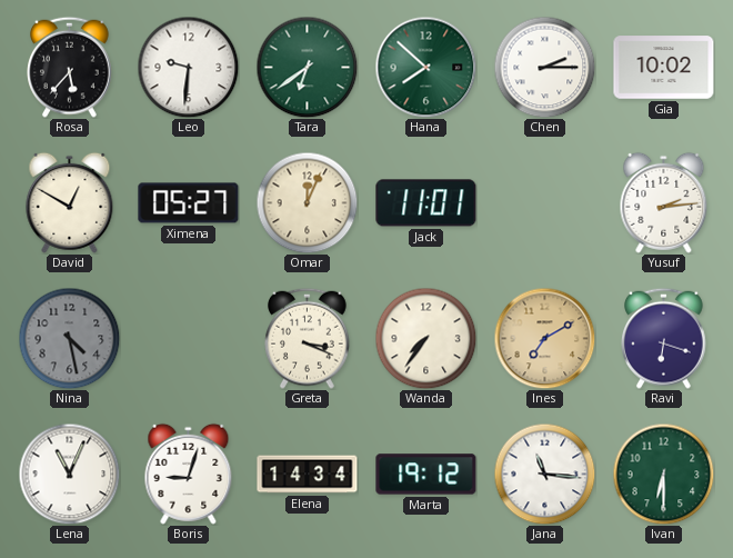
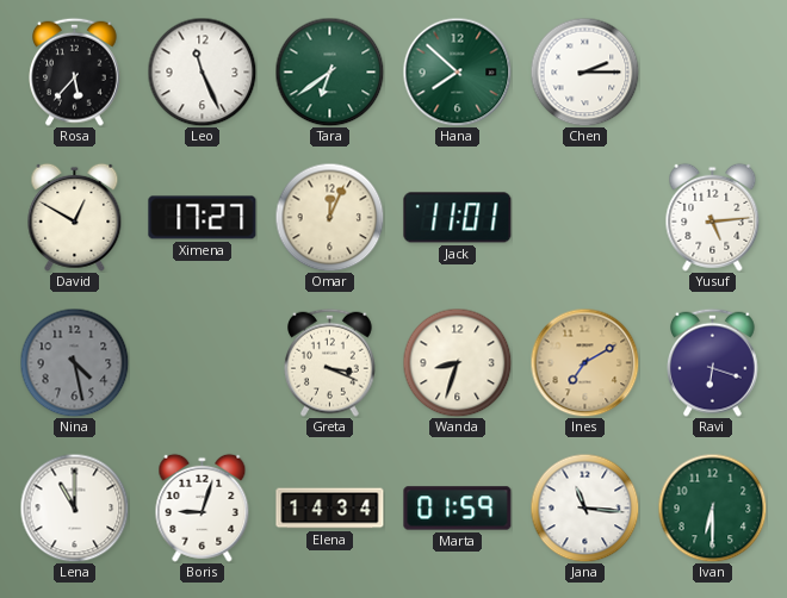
Leo: 9:31 -> 11:26 (202, 71)
Gia: 10:02 -> none (664, 68)
Ximena: 05:27 -> 17:27 (203, 218)
Yusuf: 2:14 -> 5:14 (713, 217)
Wanda: 7:36 -> 8:33 (457, 362)
Lena: 11:04 -> 11:00 (74, 507)
Marta: 19:12 -> 01:59 (458, 509)
